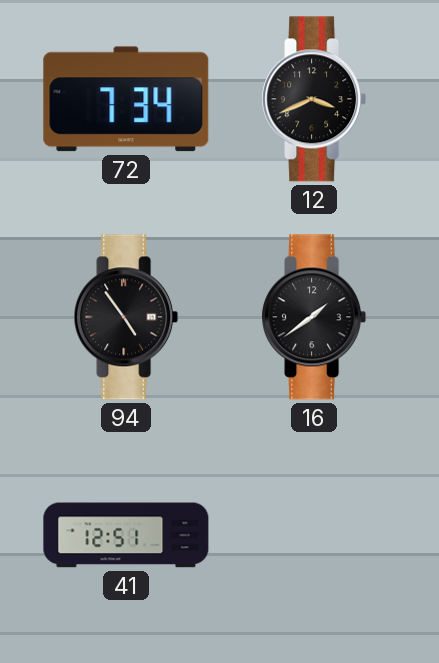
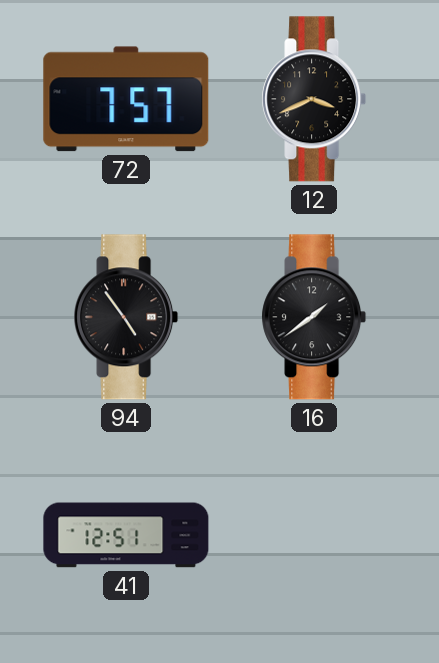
72: 7:34 -> 7:57 (126, 99)
